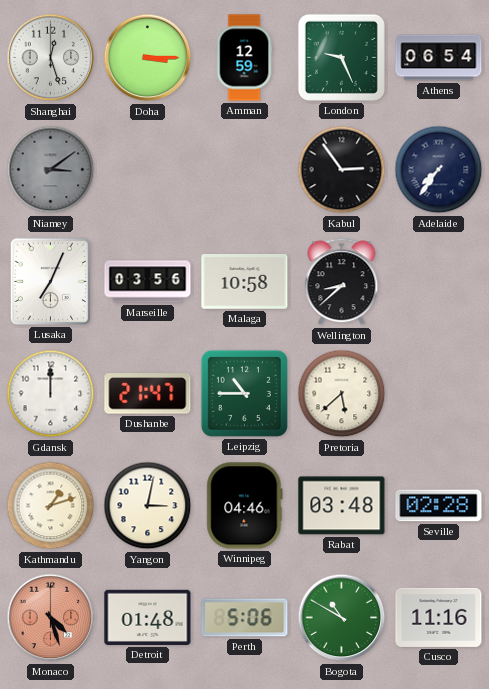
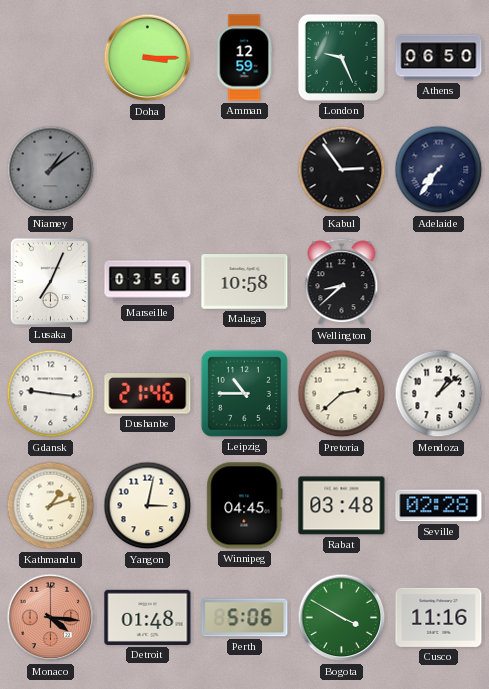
Shanghai: 12:27 -> none (51, 58)
Athens: 06:54 -> 06:50 (439, 58)
Niamey: 3:09 -> 1:09 (51, 170)
Gdansk: 12:00 -> 9:16 (51, 394)
Dushanbe: 21:47 -> 21:46 (148, 394)
Pretoria: 5:38 -> 2:38 (342, 394)
Mendoza: none -> 1:08 (439, 394)
Winnipeg: 04:46 -> 04:45 (245, 506)
Monaco: 4:27 -> 4:16 (51, 618)
Bogota: 10:50 -> 3:50 (342, 618)
